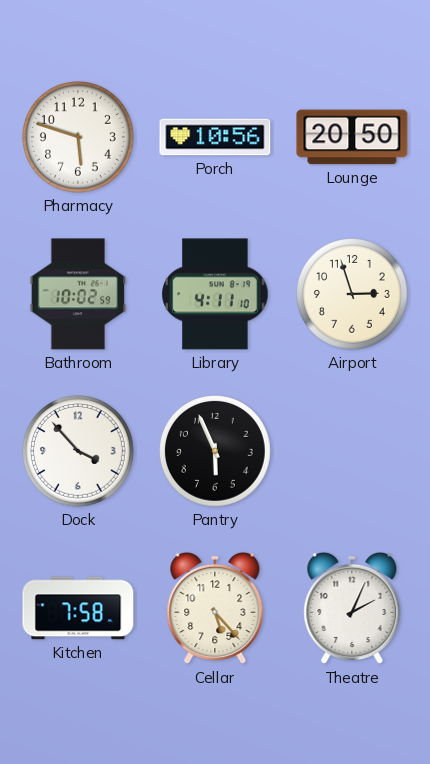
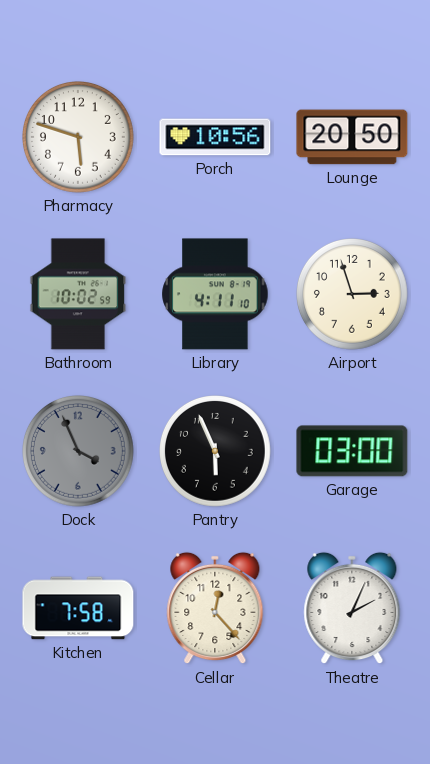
Dock: 3:53 -> 3:56 (79, 452)
Dock dial: white -> grey (79, 452)
Garage: none -> 03:00 (352, 451)
Cellar: 5:23 -> 12:23 (215, 608)
